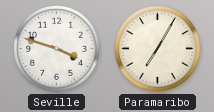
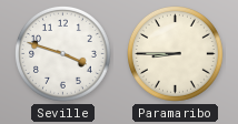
Paramaribo: 7:05 -> 8:45 (176, 54)
